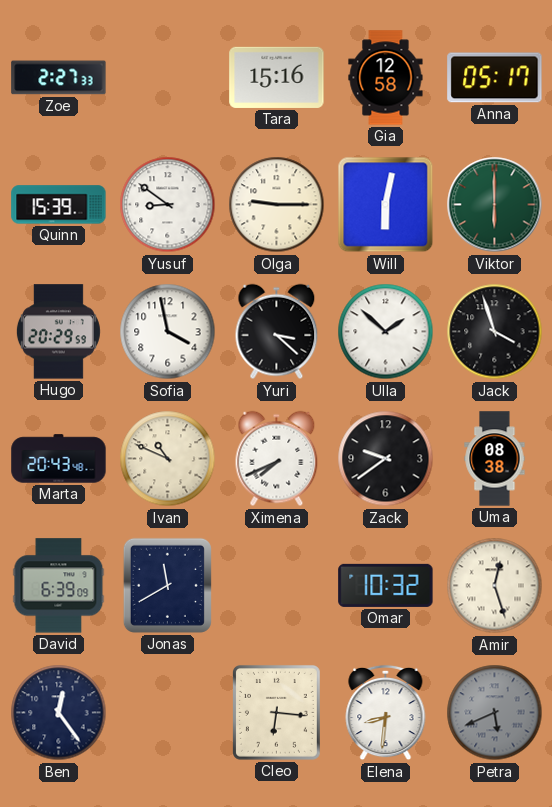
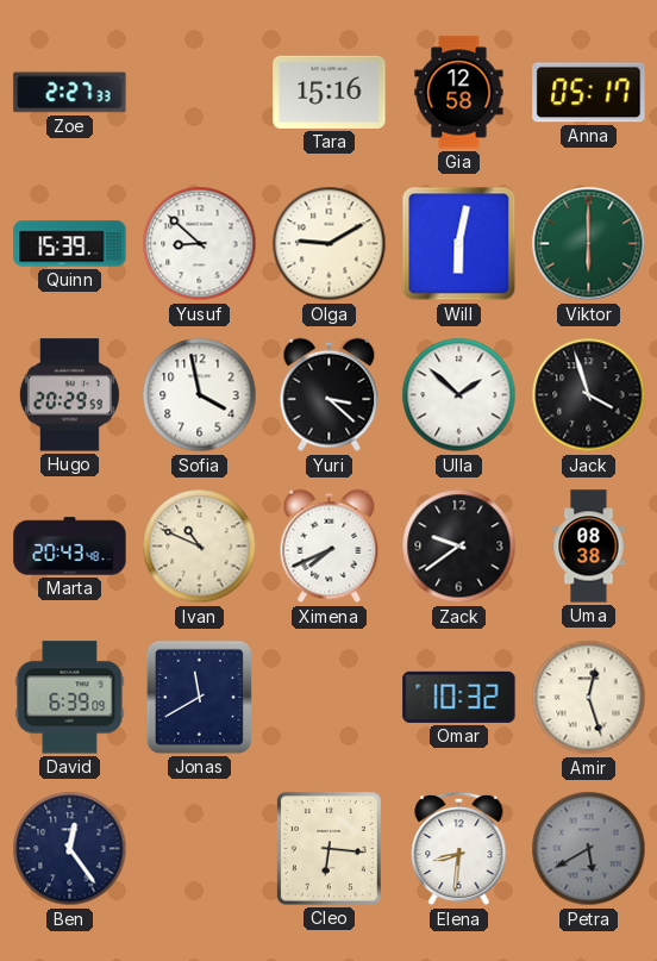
Yusuf: 8:51 -> 8:52 (200, 244)
Olga: 9:15 -> 9:10 (330, 244)
Petra: 5:41 -> 5:40 (589, 849)
